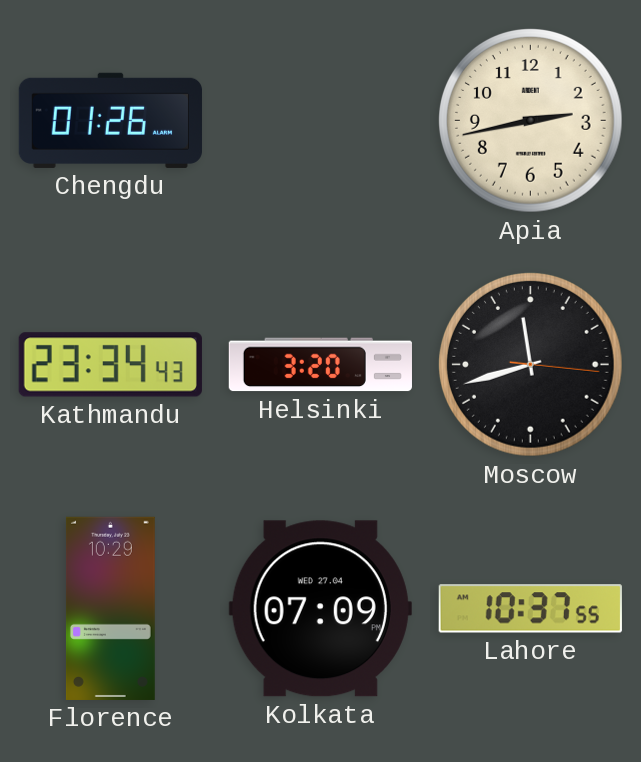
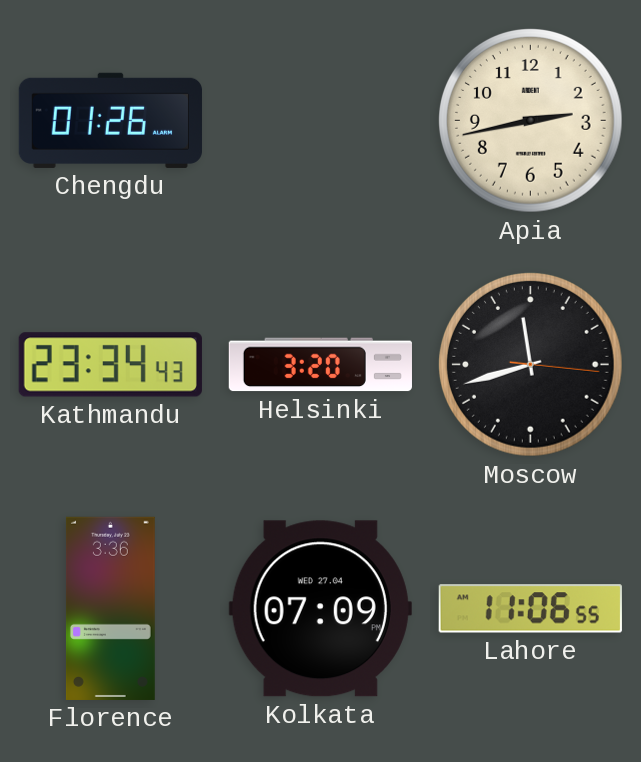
Florence: 10:29 -> 3:36 (110, 608)
Lahore: 10:37 -> 11:06 (530, 609)
